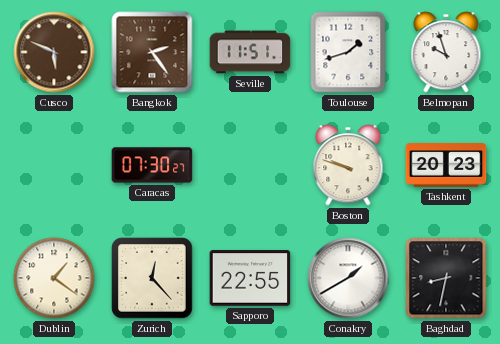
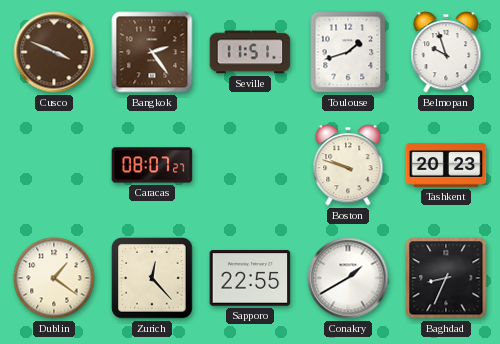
Cusco: 5:49 -> 3:49 (54, 52)
Caracas: 07:30 -> 08:07 (152, 165)
Baghdad: 8:32 -> 8:34 (446, 278)
